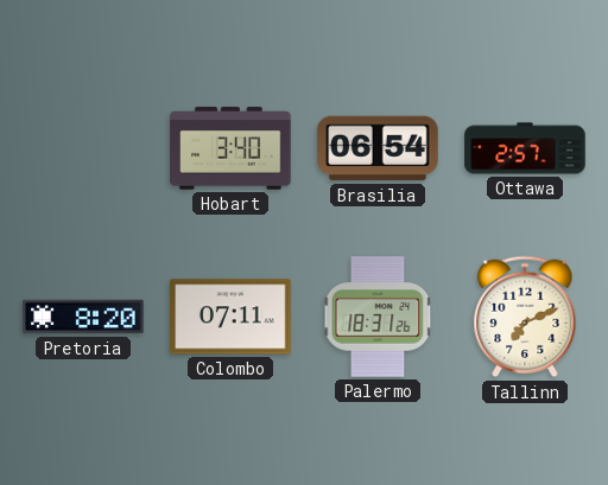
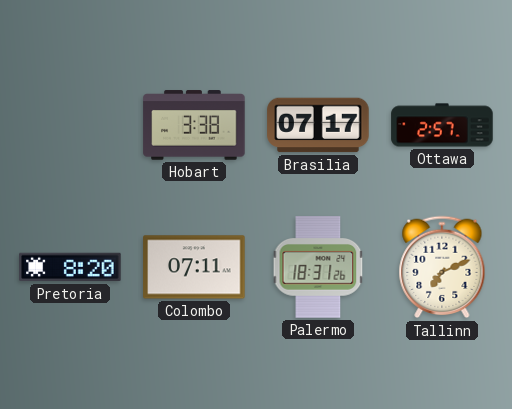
Hobart: 3:40 -> 3:38 (194, 125)
Brasilia: 06:54 -> 07:17 (318, 125)
